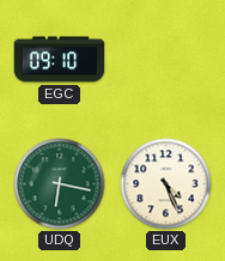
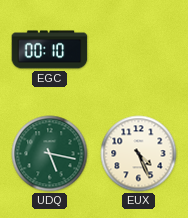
EGC: 09:10 -> 00:10 (50, 50)
UDQ: 6:17 -> 5:17 (50, 154)
